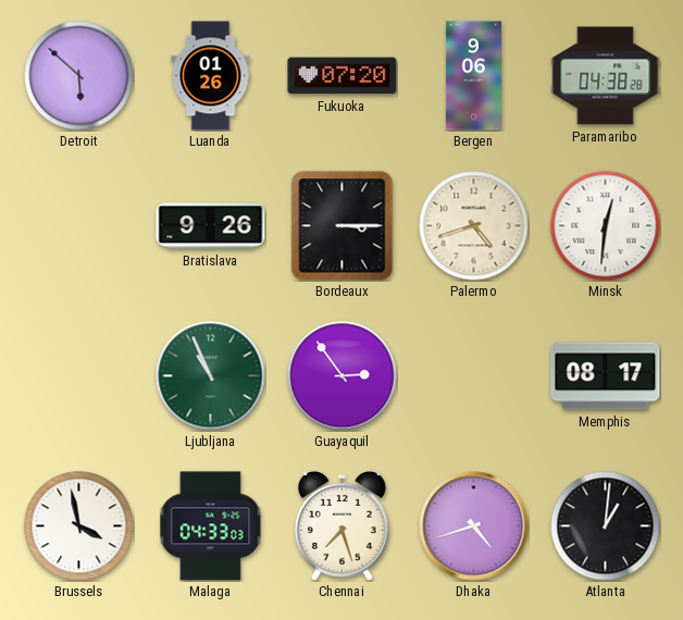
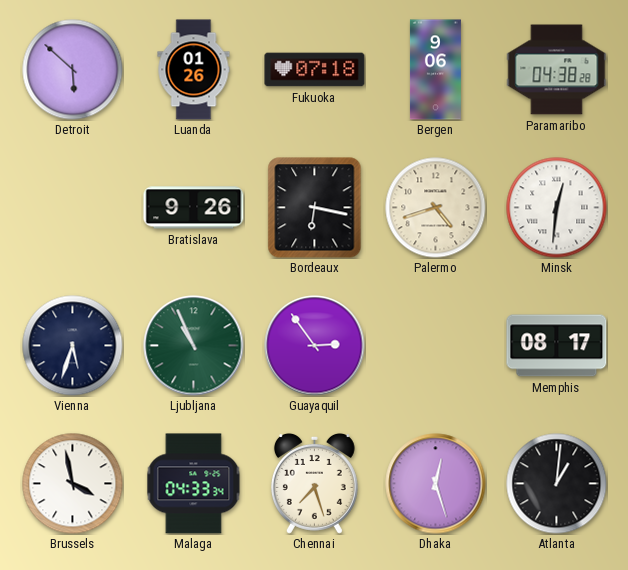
Fukuoka: 07:20 -> 07:18 (315, 70)
Bordeaux: 3:15 -> 6:17 (315, 208)
Vienna: none -> 5:33 (73, 346)
Malaga: 04:33:03 -> 04:33:34 (194, 484)
Dhaka: 4:42 -> 12:27 (436, 484)
